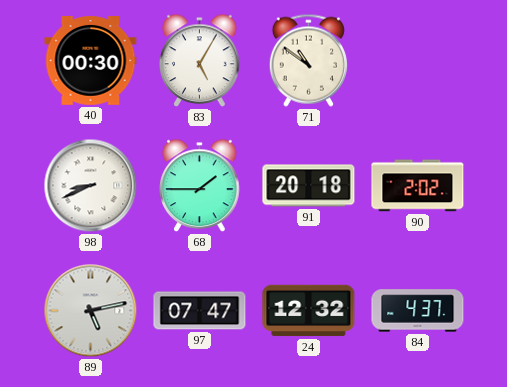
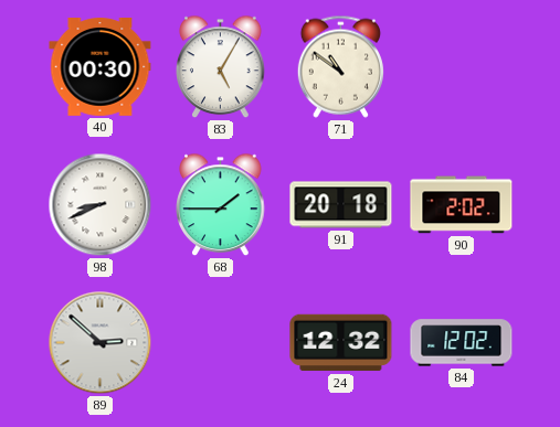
89: 5:13 -> 2:52 (101, 343)
97: 07:47 -> none (200, 311)
84: 4:37 -> 12:02 (462, 343)
